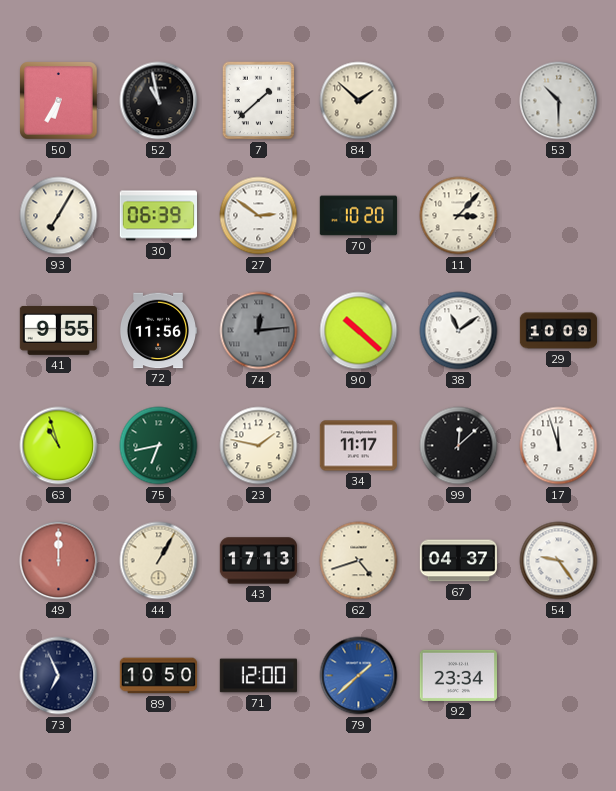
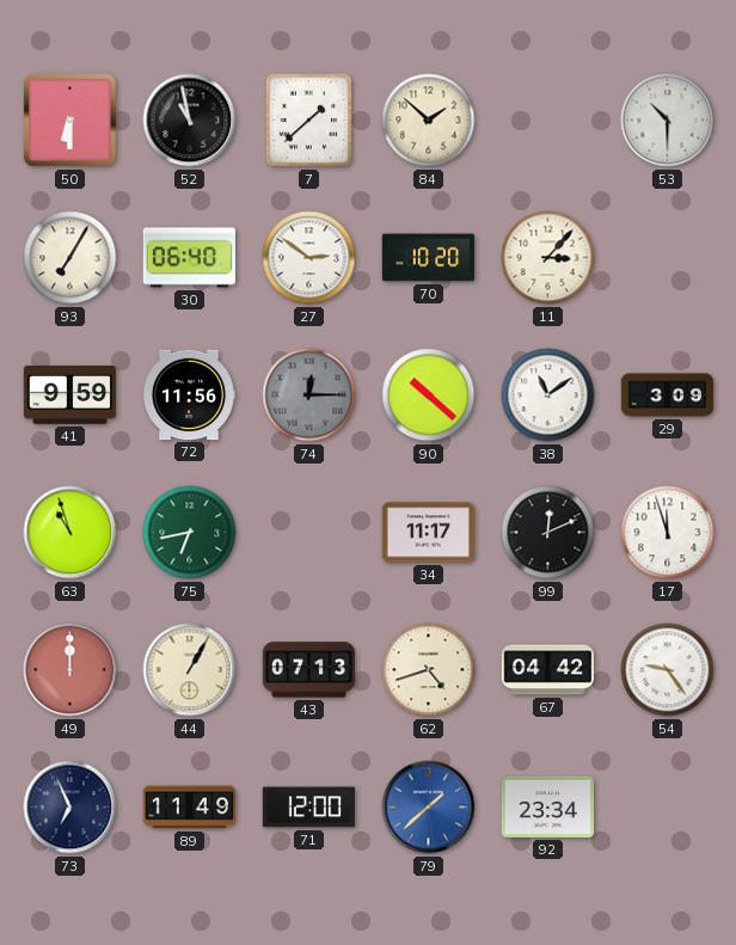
50: 6:35 -> 6:30 (70, 121)
30: 06:39 -> 06:40 (189, 258)
41: 9:55 -> 9:59 (70, 395)
74: 12:14 -> 12:15 (309, 395)
29: 10:09 -> 3:09 (668, 395)
23: 1:47 -> none (259, 446)
99: 12:08 -> 12:11 (548, 533)
43: 17:13 -> 07:13 (309, 670)
67: 04:37 -> 04:42 (547, 670)
89: 10:50 -> 11:49 (190, 808)
